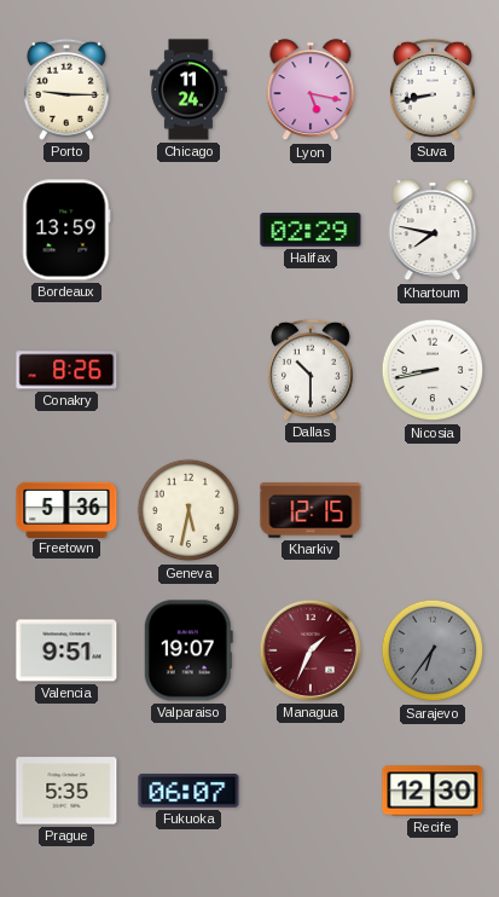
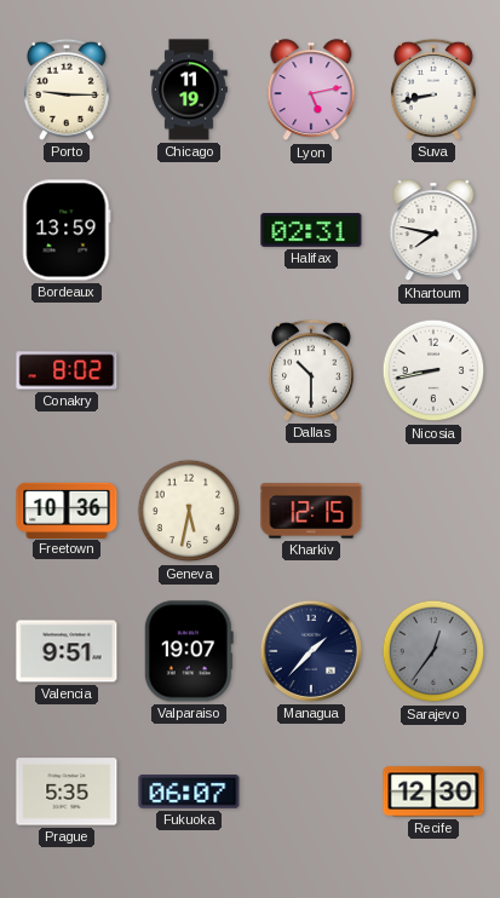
Chicago: 11:24 -> 11:19 (189, 90)
Lyon: 5:17 -> 5:13 (311, 91)
Halifax: 02:29 -> 02:31 (311, 230)
Conakry: 8:26 -> 8:02 (67, 370)
Freetown: 5:36 -> 10:36 (67, 510)
Managua: 1:34 -> 1:37 (311, 651)
Managua dial: burgundy -> navy (311, 651)
Sarajevo: 6:36 -> 12:36 (433, 651)
